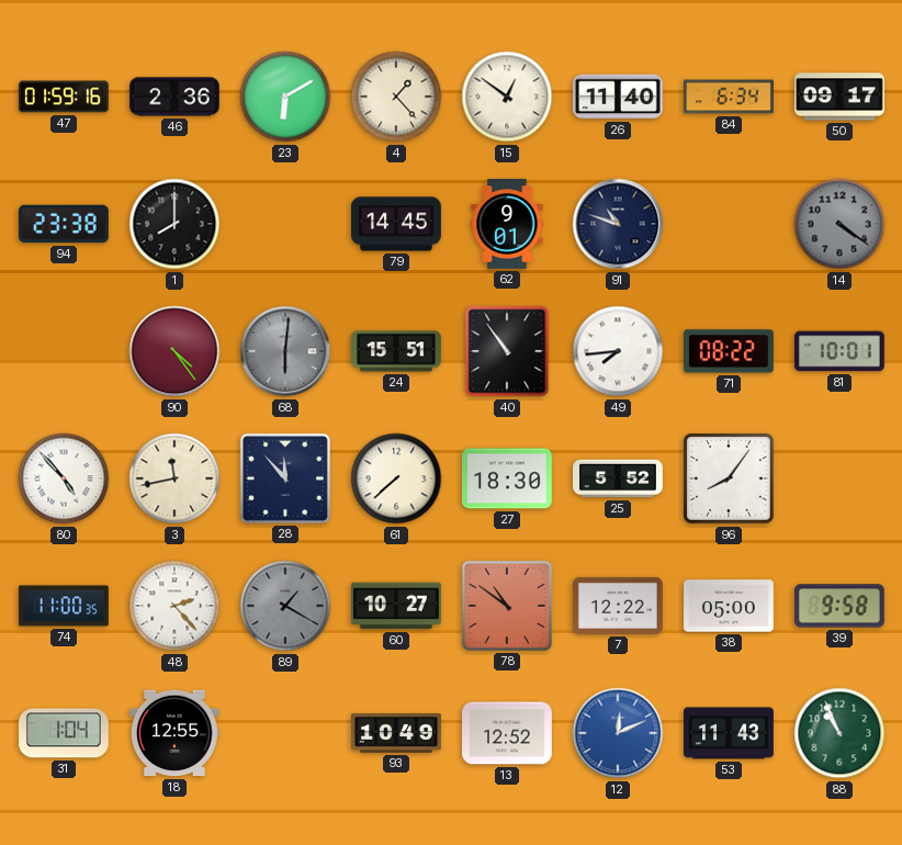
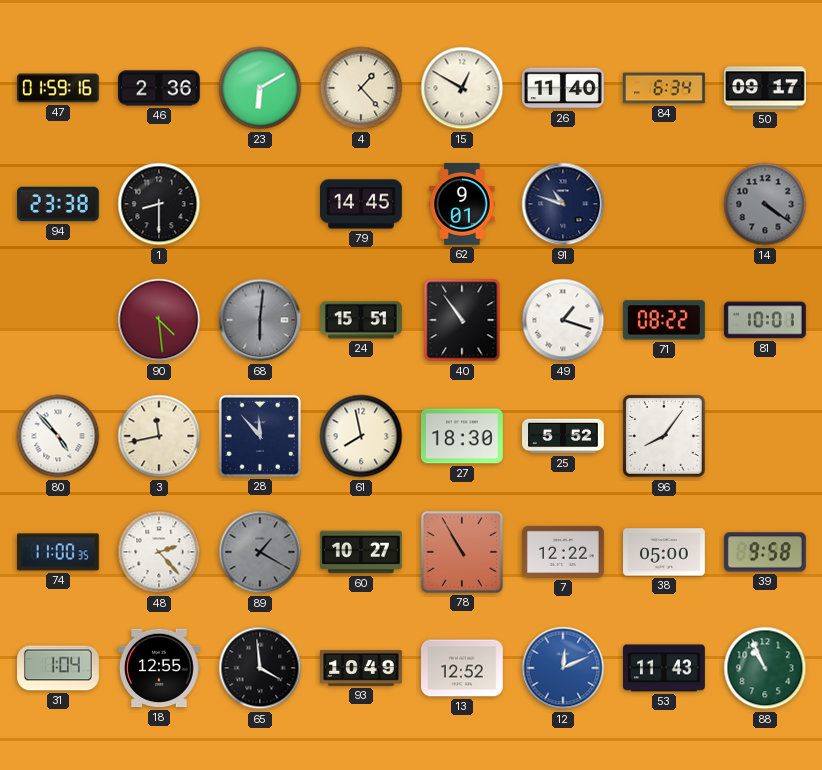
15: 12:51 -> 12:50 (462, 88)
1: 8:00 -> 8:30 (159, 204)
90: 4:24 -> 4:29 (159, 320)
49: 7:44 -> 1:18 (563, 320)
61: 7:38 -> 7:58 (361, 436)
78: 10:51 -> 10:55 (462, 552)
65: none -> 3:59 (260, 668)
